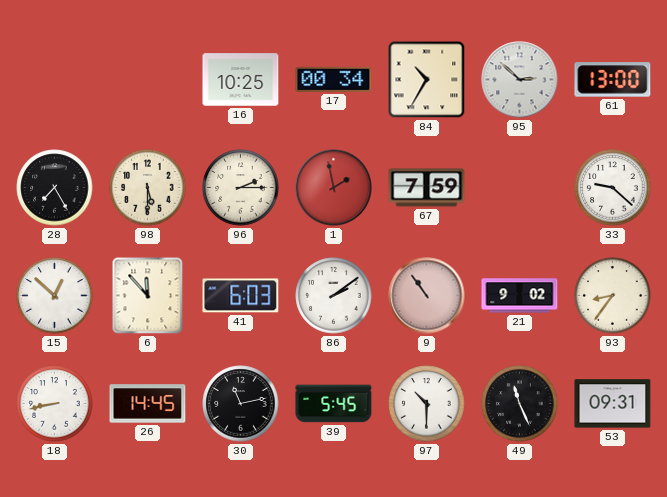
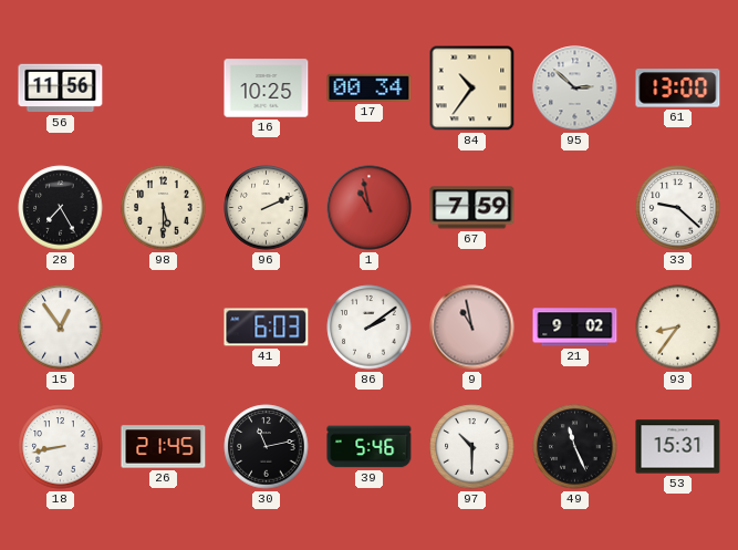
56: none -> 11:56 (61, 89)
84: 10:35 -> 10:36 (472, 89)
96: 2:15 -> 2:11 (267, 208)
1: 1:58 -> 10:58 (370, 208)
15: 12:52 -> 12:54 (61, 328)
6: 11:53 -> none (148, 296)
9: 10:54 -> 10:58 (472, 328)
26: 14:45 -> 21:45 (164, 447)
39: 5:45 -> 5:46 (370, 447)
53: 09:31 -> 15:31 (678, 447)
